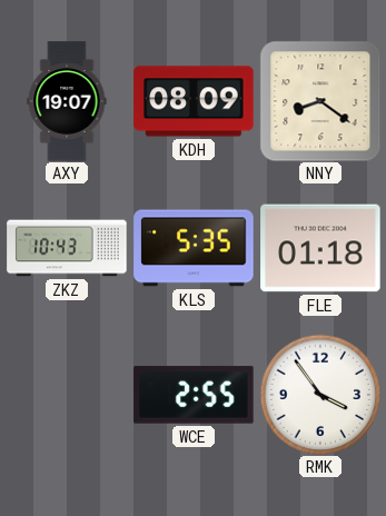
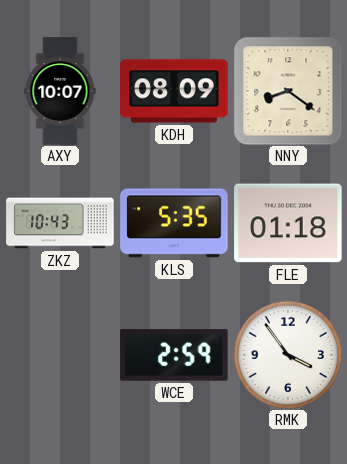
AXY: 19:07 -> 10:07 (60, 91)
WCE: 2:55 -> 2:59 (174, 355)
